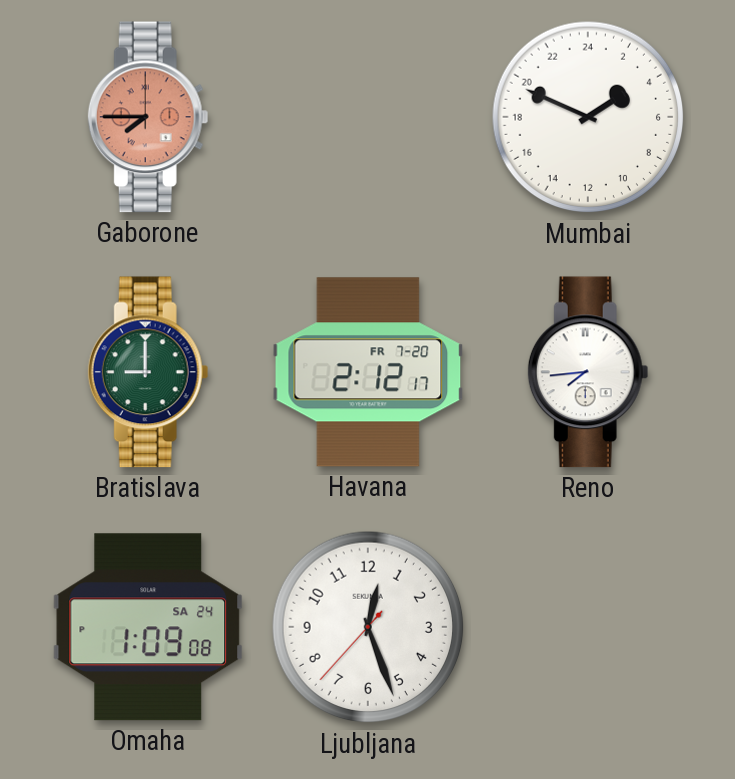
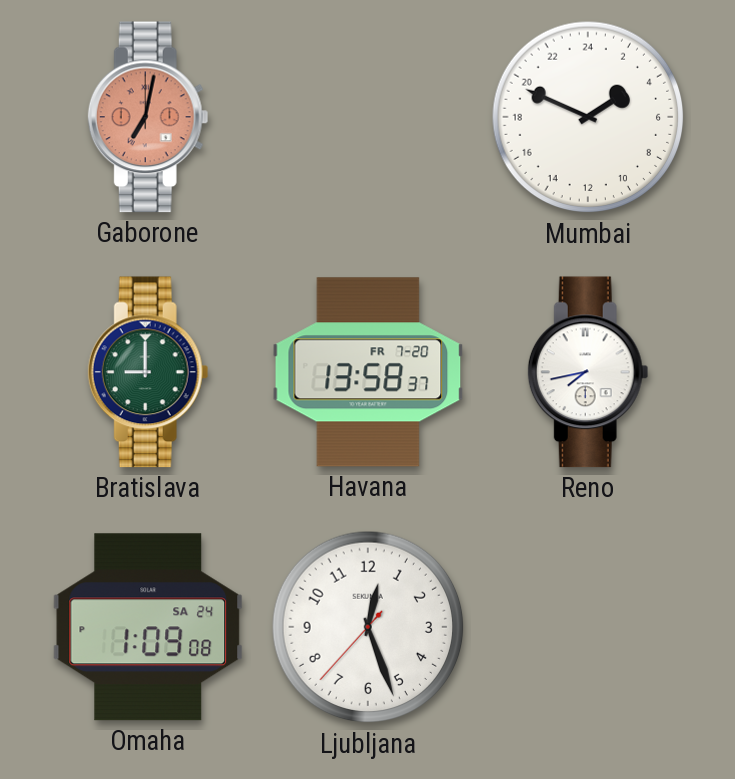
Gaborone: 7:45 -> 7:02 (148, 117)
Havana: 2:12 -> 13:58 (368, 372)
Reno: 7:44 -> 7:43 (588, 372)
